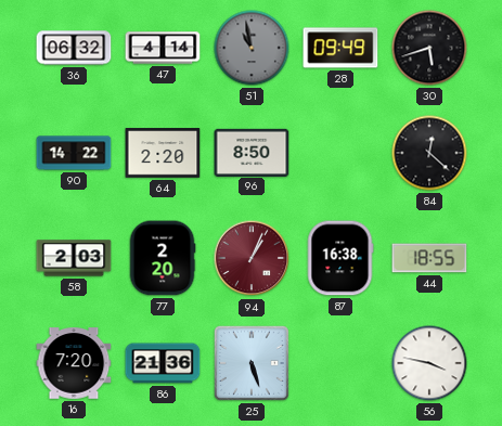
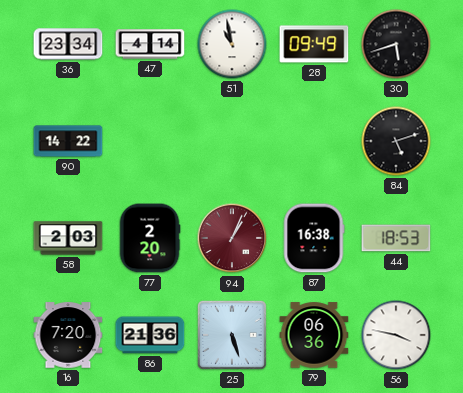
36: 06:32 -> 23:34 (68, 44)
51 dial: grey -> white (232, 44)
64: 2:20 -> none (163, 153)
96: 8:50 -> none (252, 152)
84: 12:22 -> 5:12 (396, 141)
44: 18:55 -> 18:53 (396, 238)
79: none -> 06:36 (314, 335)
